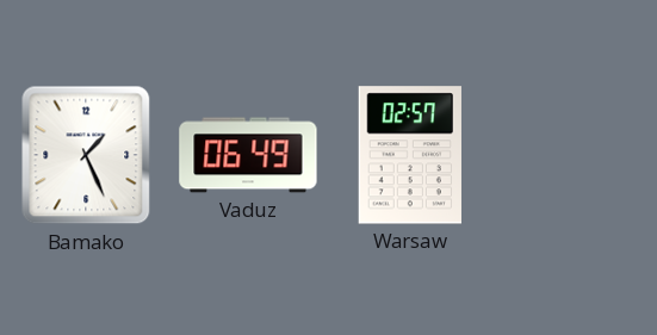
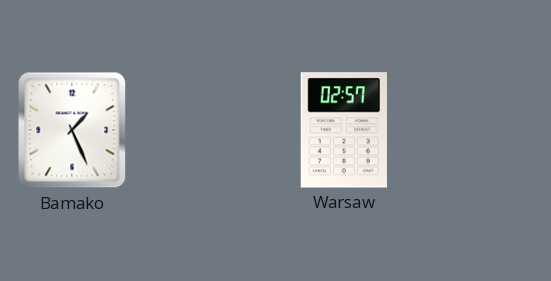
Vaduz: 06:49 -> none (248, 155)
